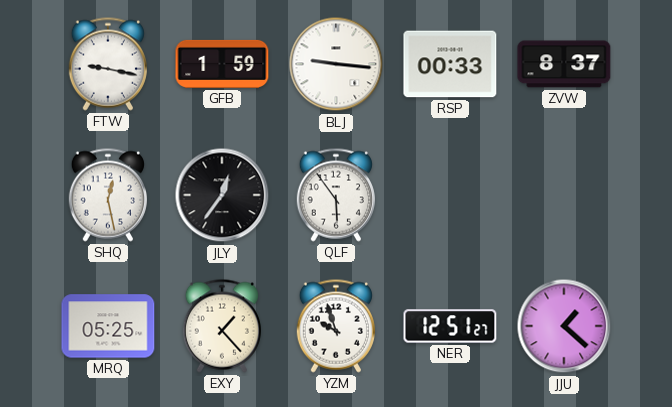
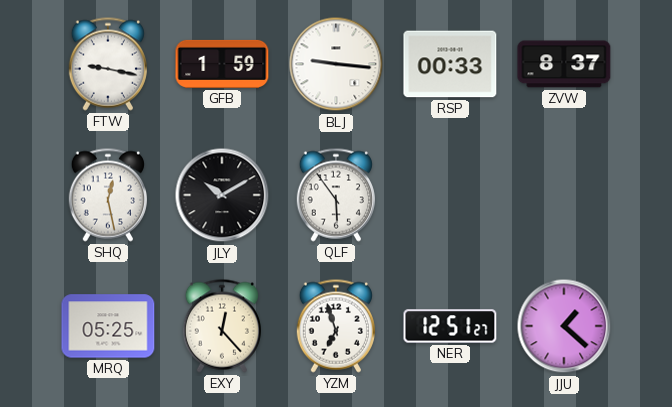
JLY: 12:36 -> 10:10 (222, 195)
EXY: 1:23 -> 12:23 (222, 326)
YZM: 9:57 -> 6:57 (336, 326)
